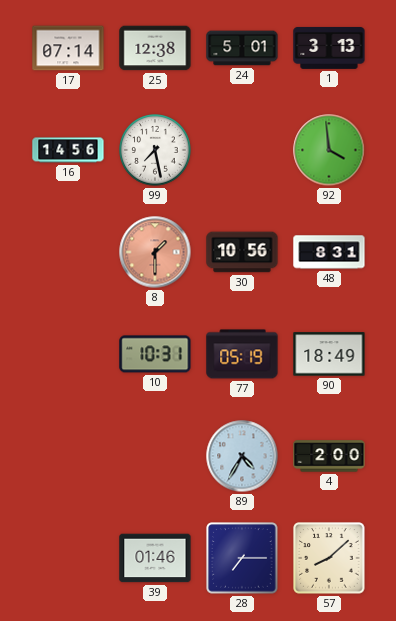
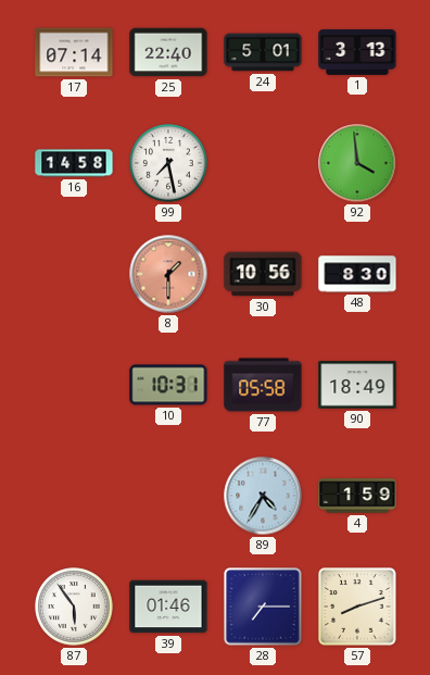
25: 12:38 -> 22:40 (168, 52)
16: 14:56 -> 14:58 (74, 163)
48: 8:31 -> 8:30 (357, 274)
77: 05:19 -> 05:58 (263, 385)
4: 2:00 -> 1:59 (357, 496)
87: none -> 5:54 (74, 607)
57: 8:08 -> 8:12 (357, 607)
